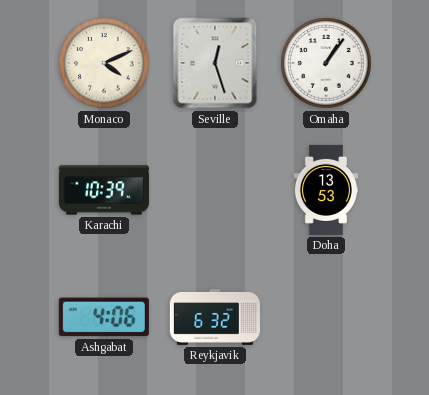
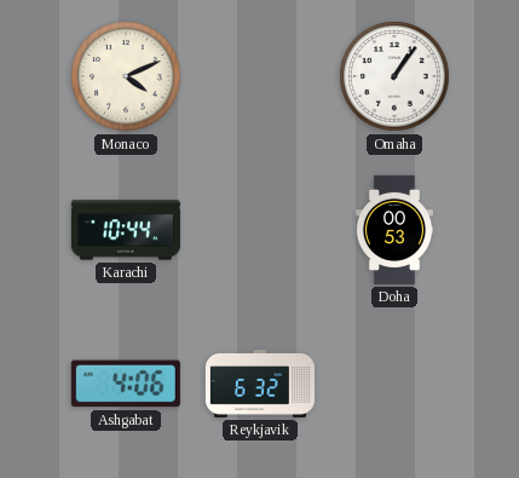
Seville: 12:27 -> none (215, 63)
Karachi: 10:39 -> 10:44 (126, 230)
Doha: 13:53 -> 00:53 (394, 230)
